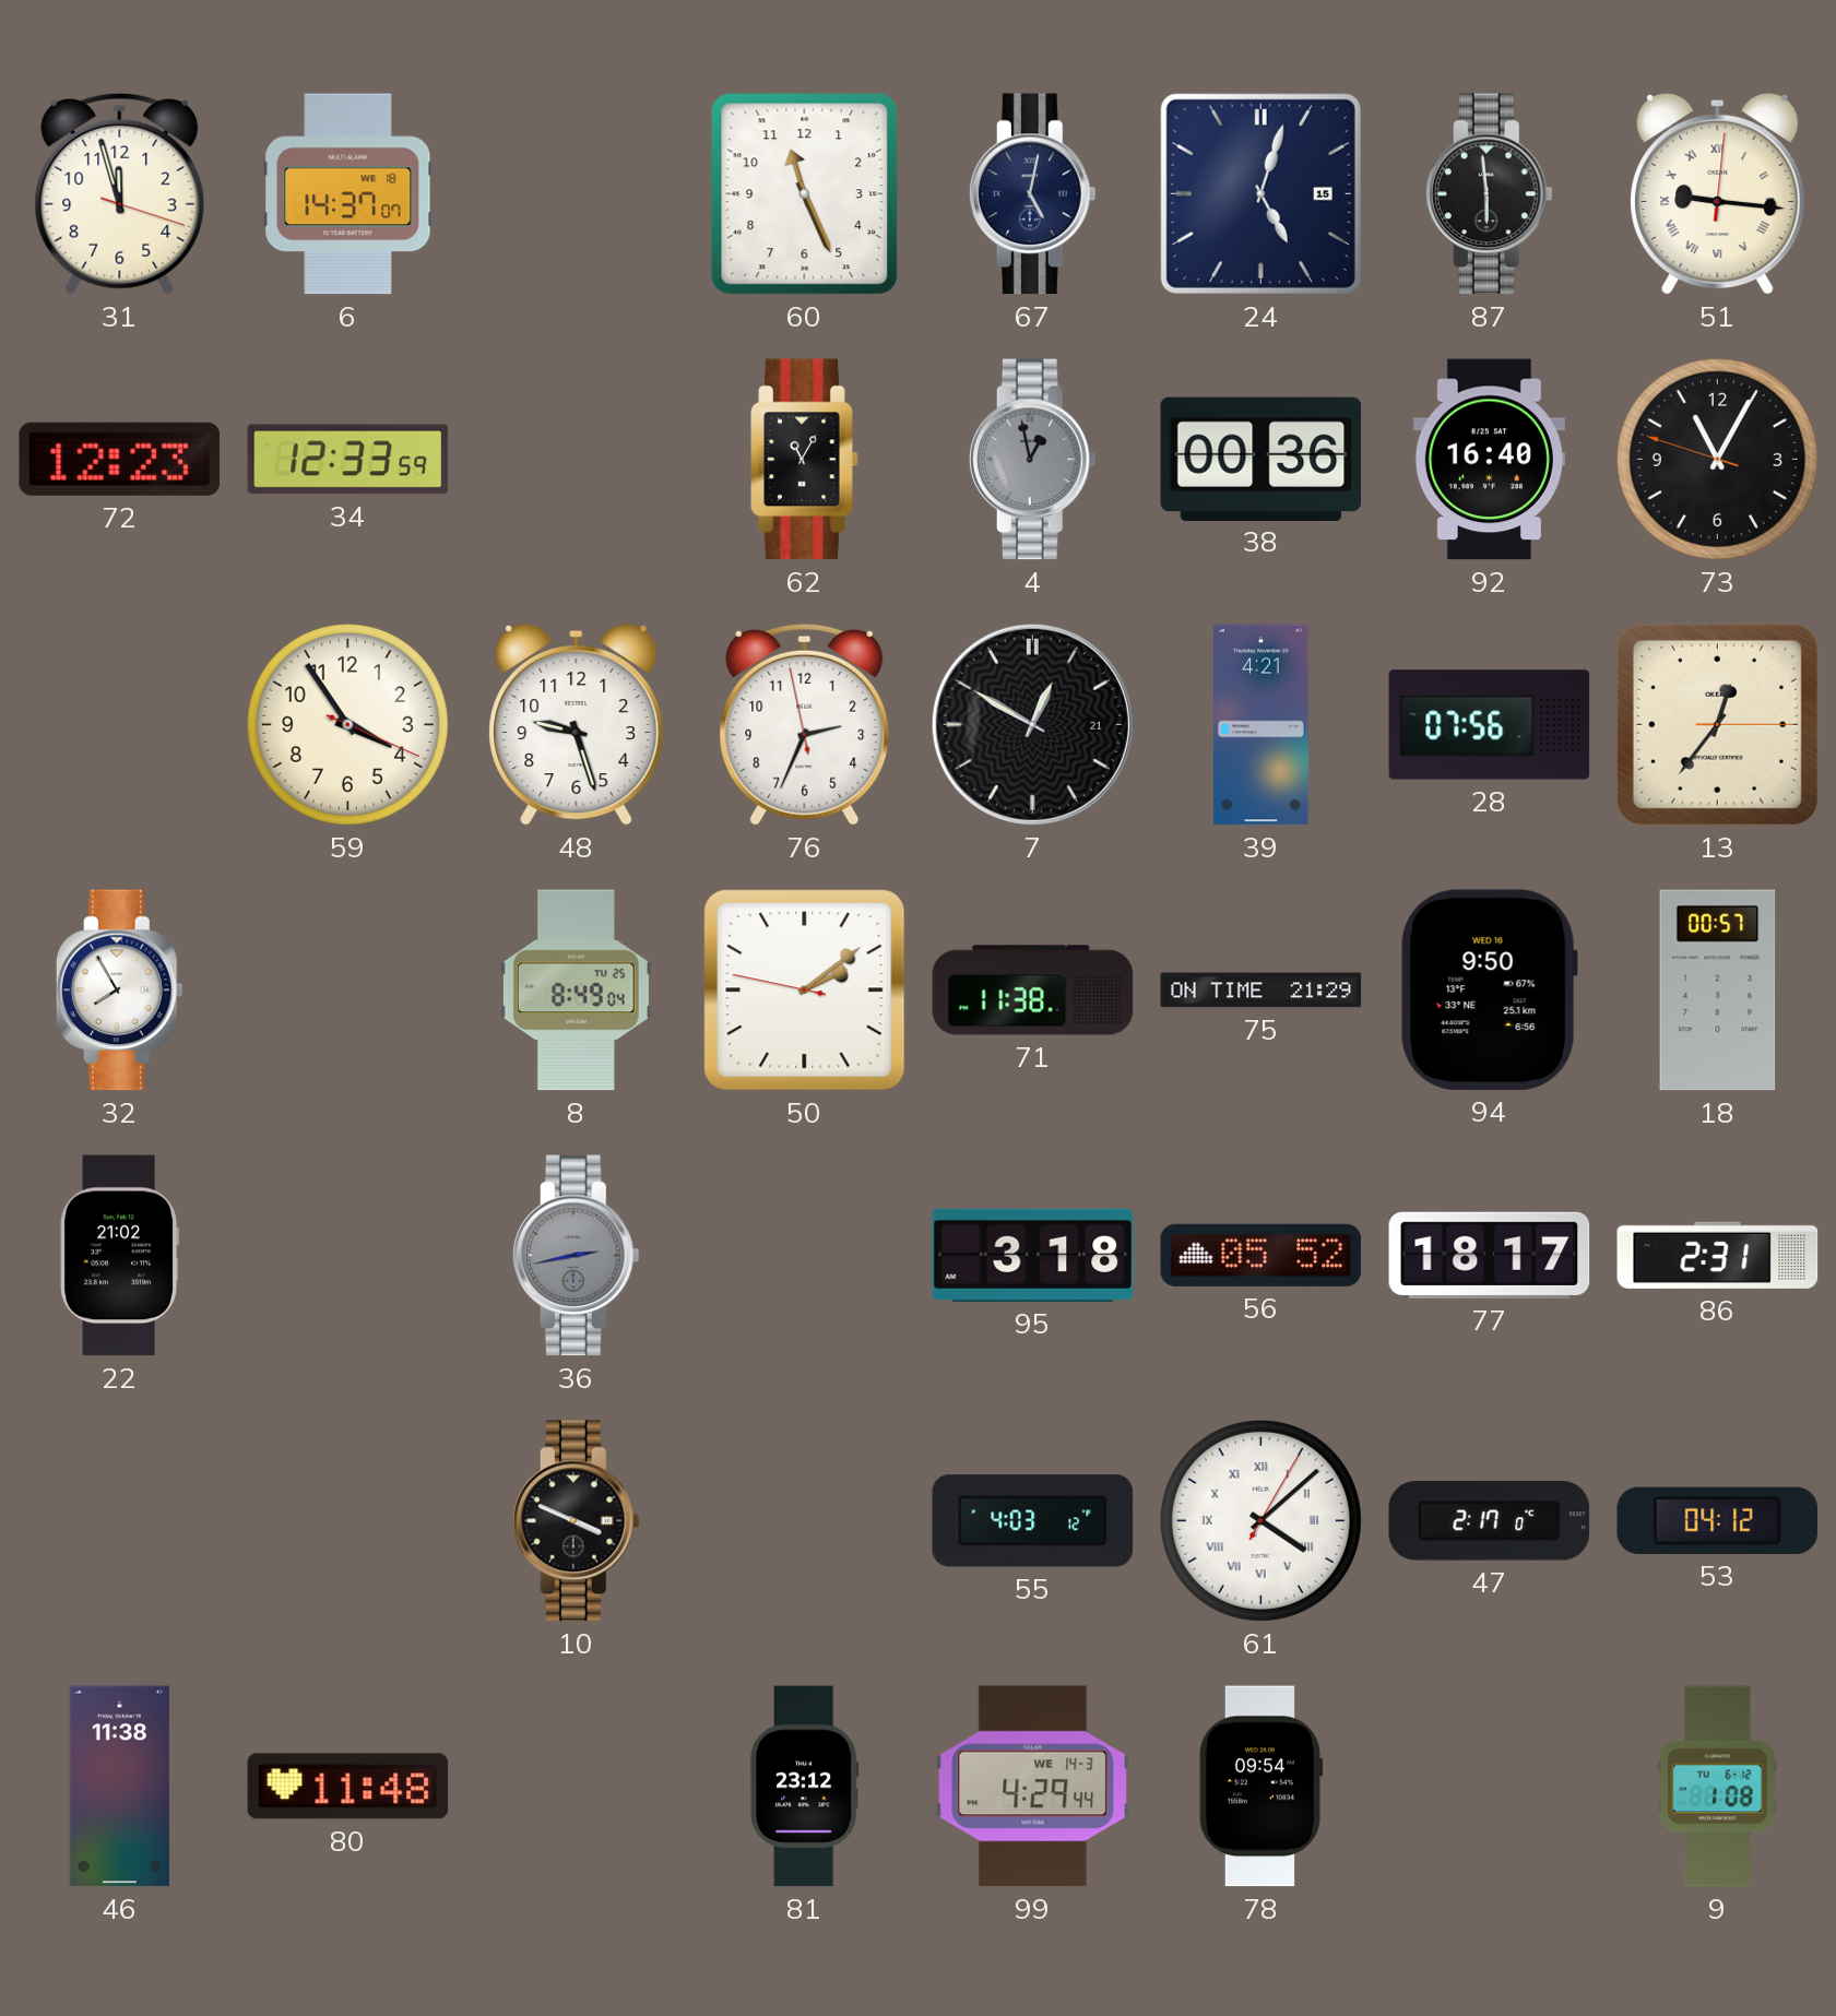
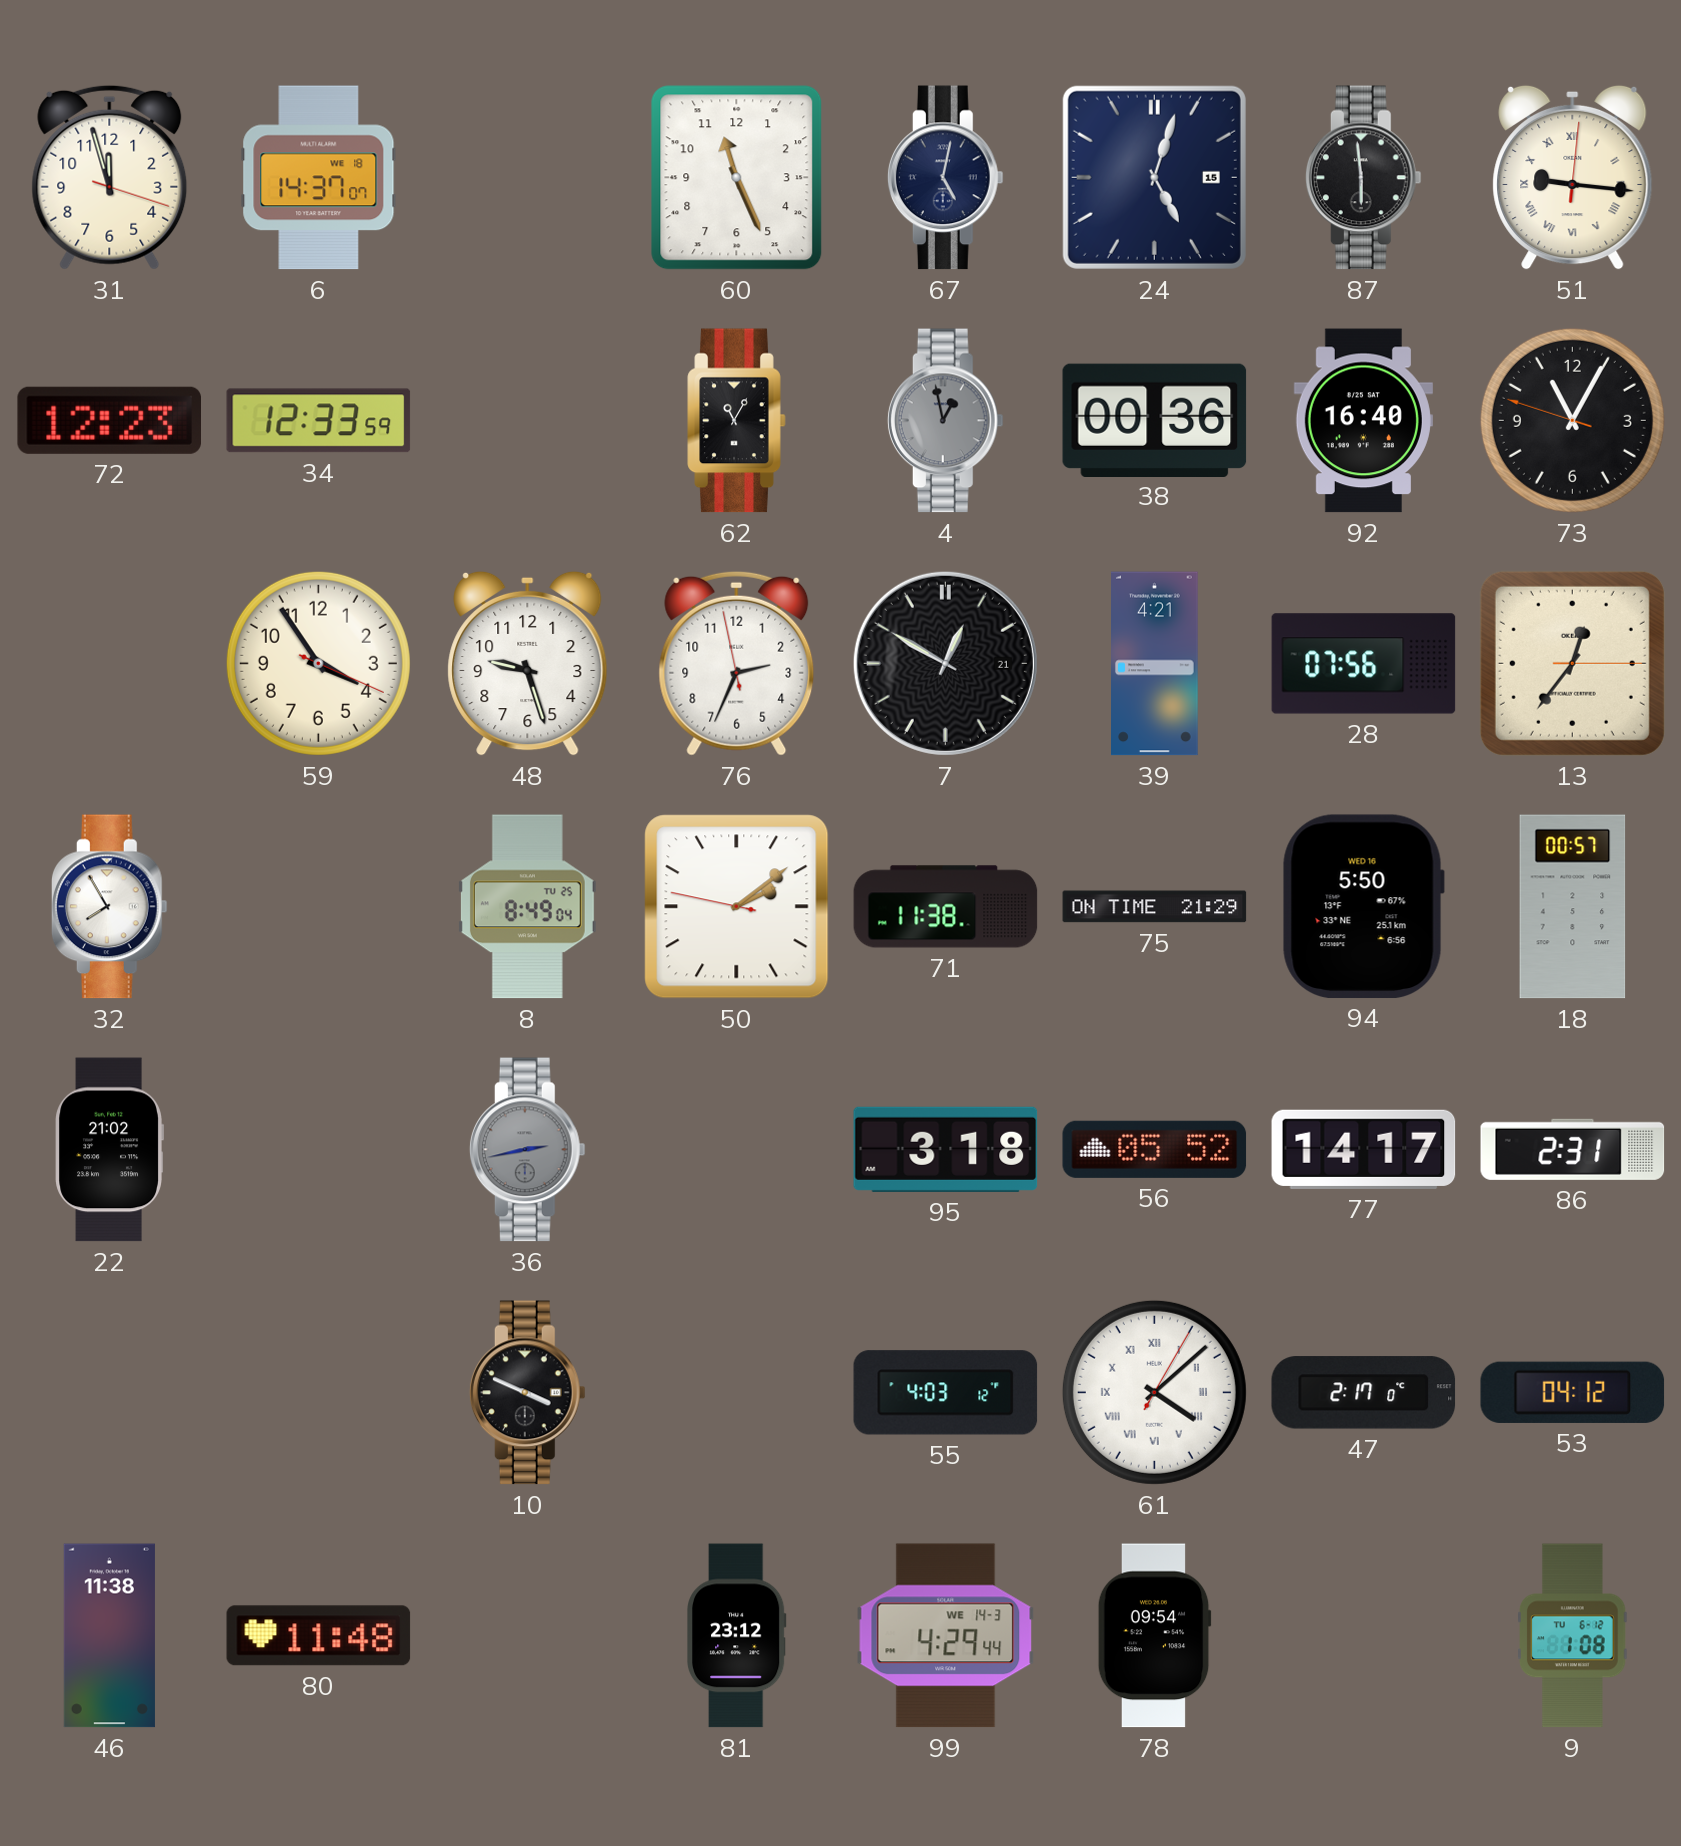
94: 9:50 -> 5:50 (1363, 906)
77: 18:17 -> 14:17 (1364, 1149)
